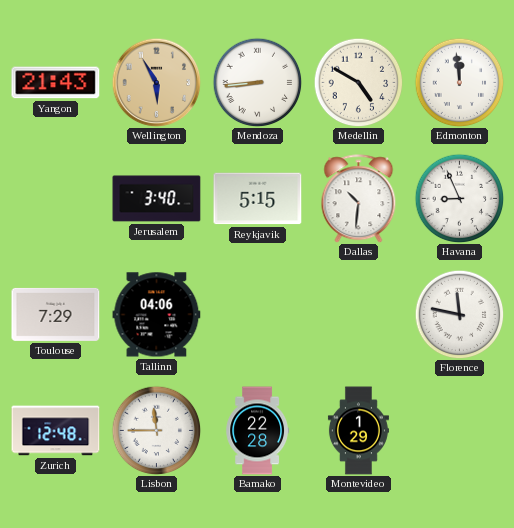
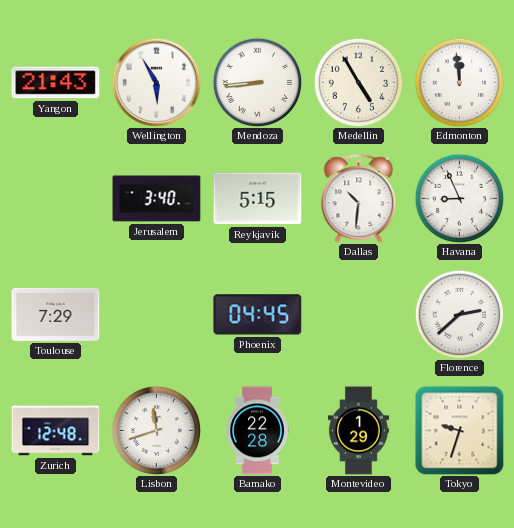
Wellington dial: champagne -> white (156, 82)
Medellin: 4:50 -> 4:55 (358, 82)
Tallinn: 04:06 -> none (157, 315)
Phoenix: none -> 04:45 (258, 315)
Florence: 11:47 -> 2:38 (459, 314)
Lisbon: 11:45 -> 11:42 (156, 430)
Tokyo: none -> 9:33 (460, 431)
